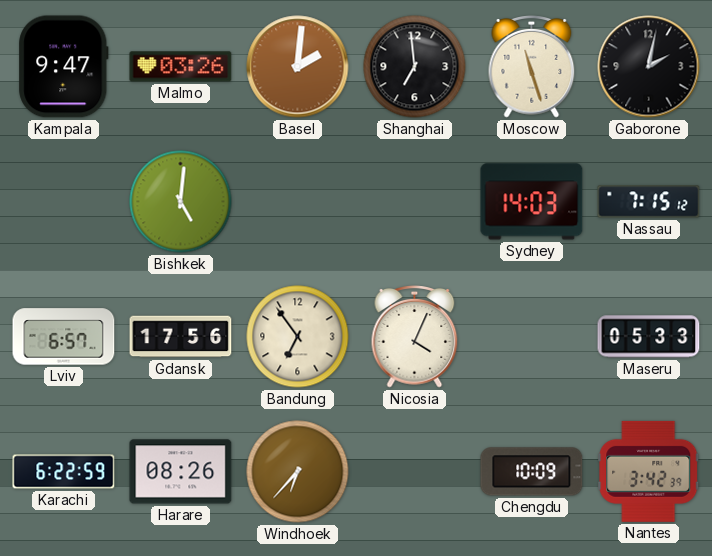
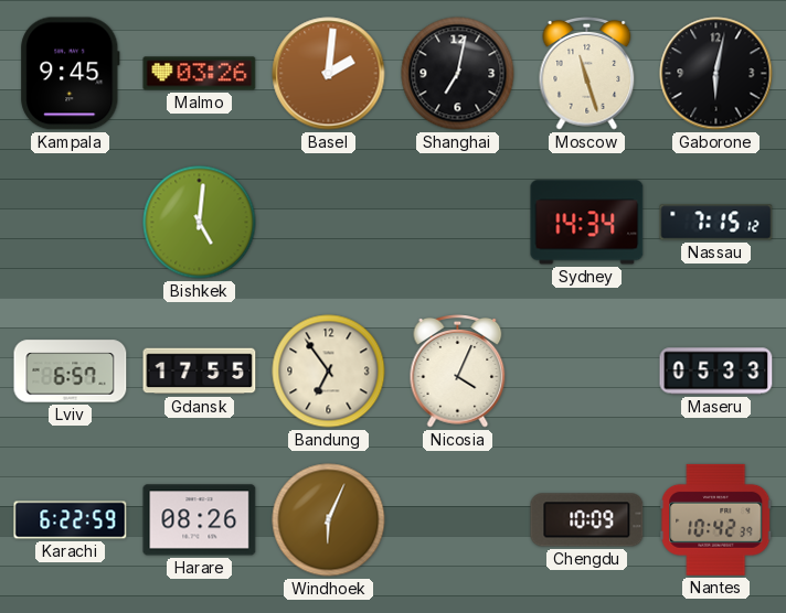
Kampala: 9:47 -> 9:45 (71, 74)
Shanghai: 6:59 -> 7:02 (458, 74)
Gaborone: 2:02 -> 6:02 (716, 74)
Sydney: 14:03 -> 14:34 (587, 223)
Gdansk: 17:56 -> 17:55 (200, 372)
Windhoek: 6:37 -> 6:04 (329, 520)
Nantes: 3:42 -> 10:42 (716, 519)
